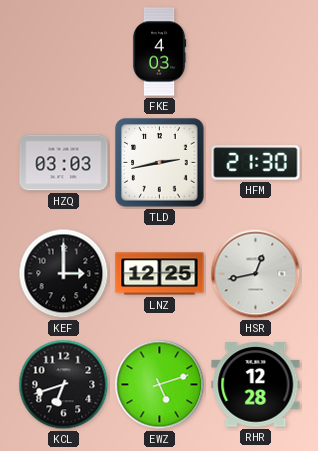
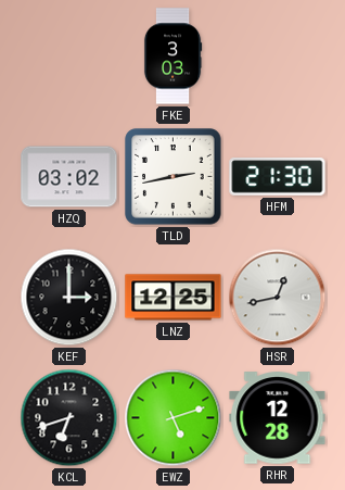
FKE: 4:03 -> 3:03 (173, 56)
HZQ: 03:03 -> 03:02 (69, 177)
